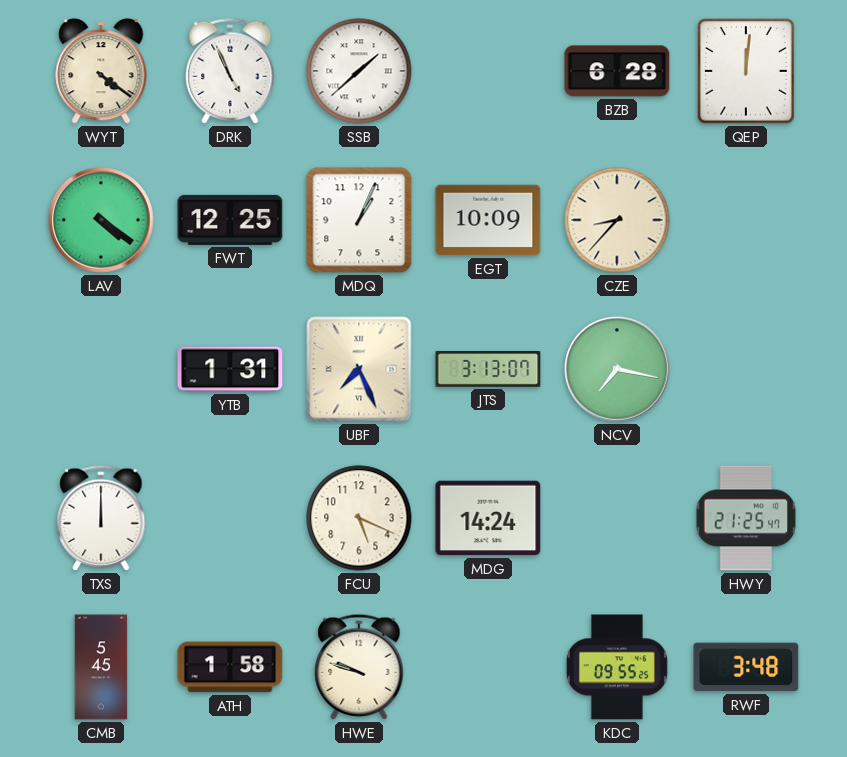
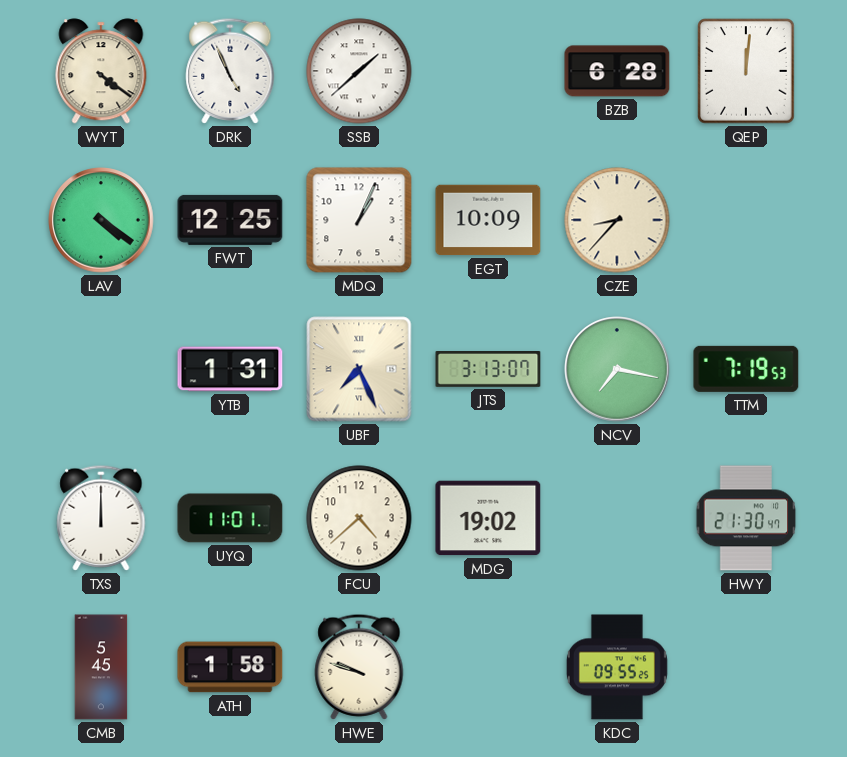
TTM: none -> 7:19 (746, 369)
UYQ: none -> 11:01 (230, 518)
FCU: 5:19 -> 4:38 (359, 518)
MDG: 14:24 -> 19:02 (488, 518)
HWY: 21:25 -> 21:30 (746, 518)
RWF: 3:48 -> none (746, 667)
